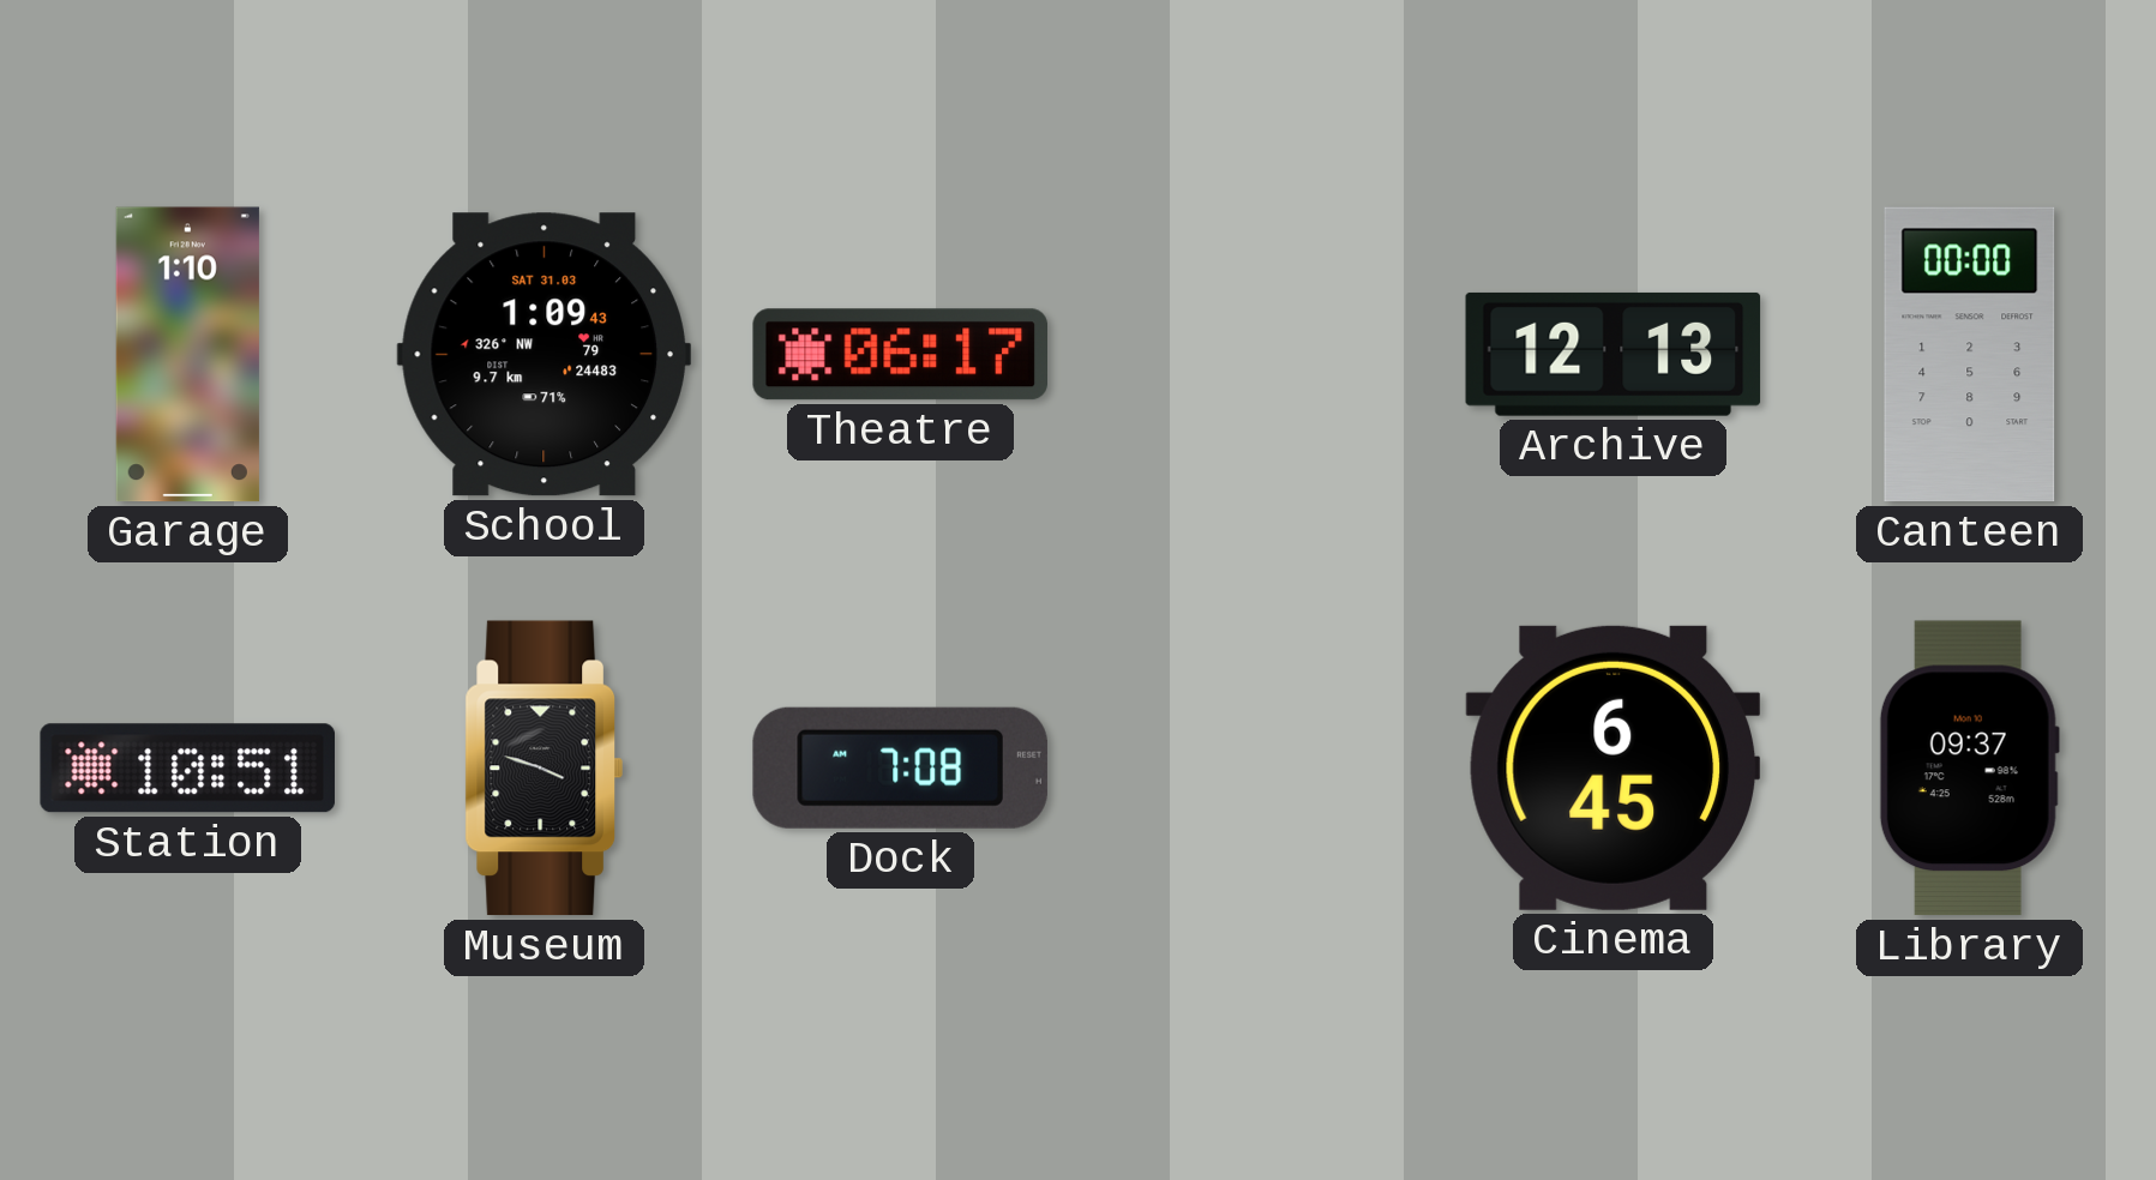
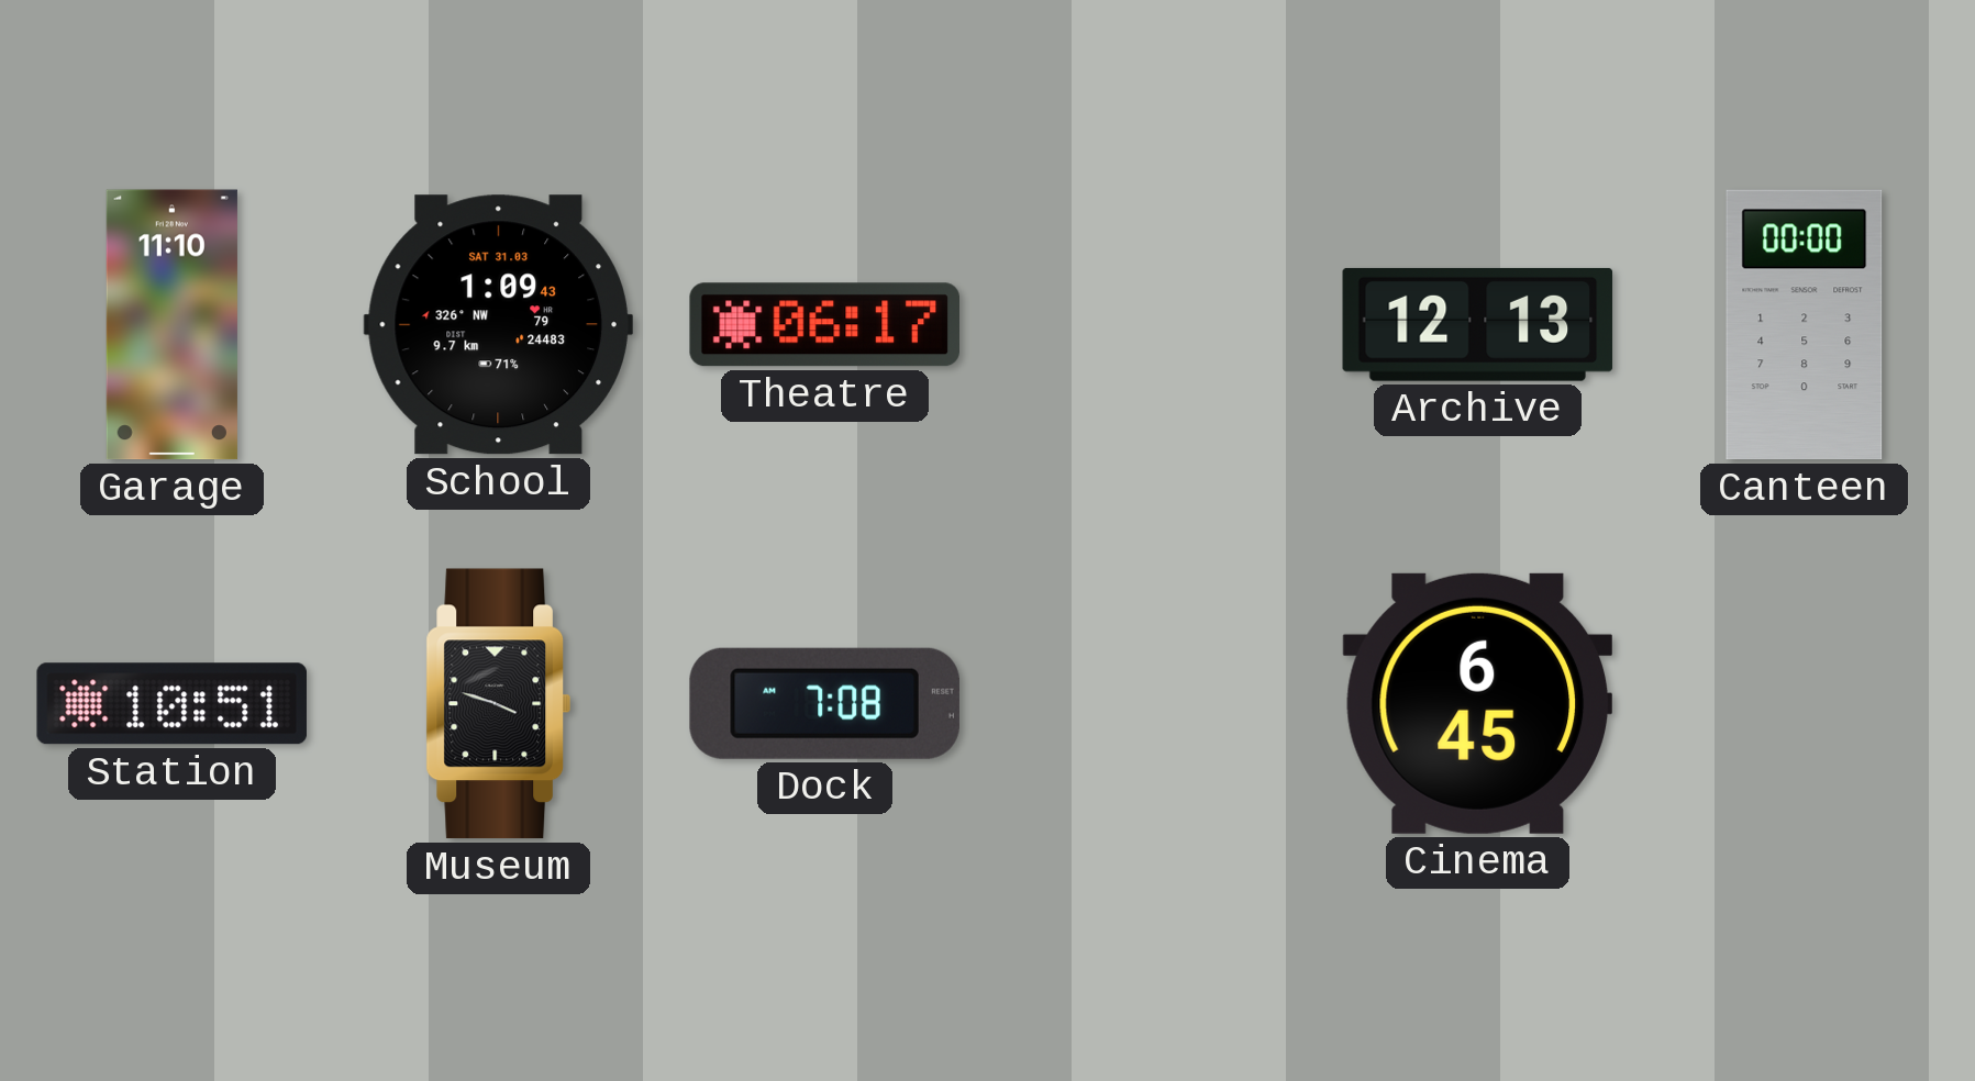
Garage: 1:10 -> 11:10 (171, 325)
Library: 09:37 -> none (1969, 769)
